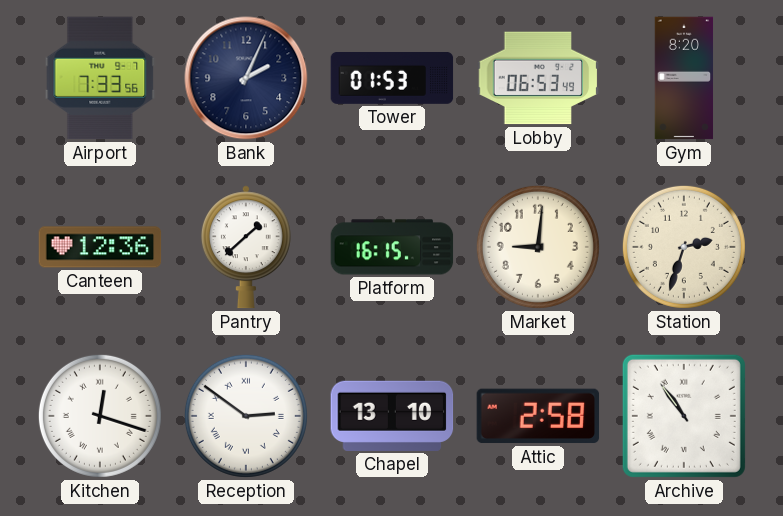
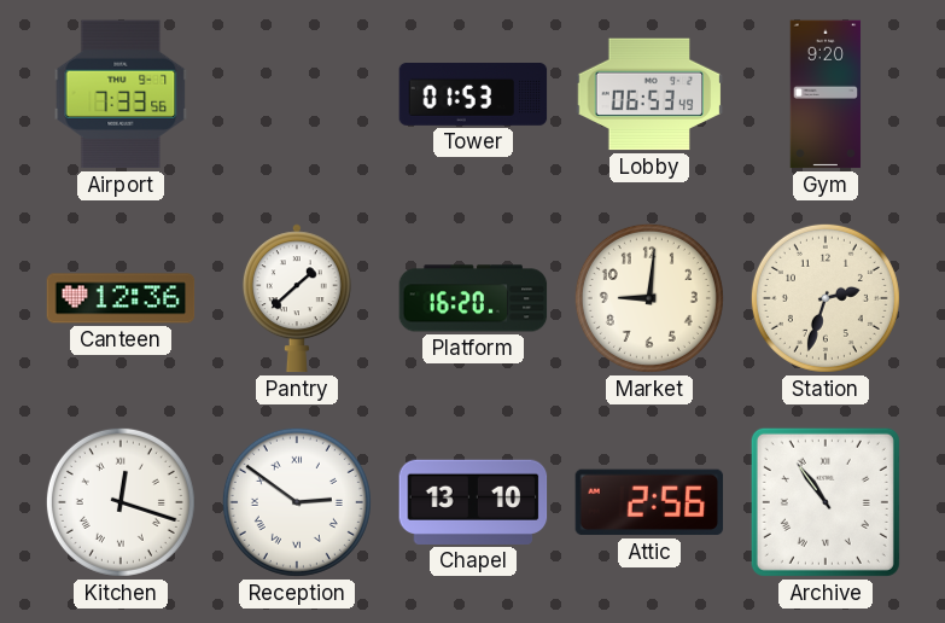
Bank: 2:04 -> none (246, 78)
Gym: 8:20 -> 9:20 (826, 94)
Platform: 16:15 -> 16:20 (473, 298)
Attic: 2:58 -> 2:56 (649, 502)
